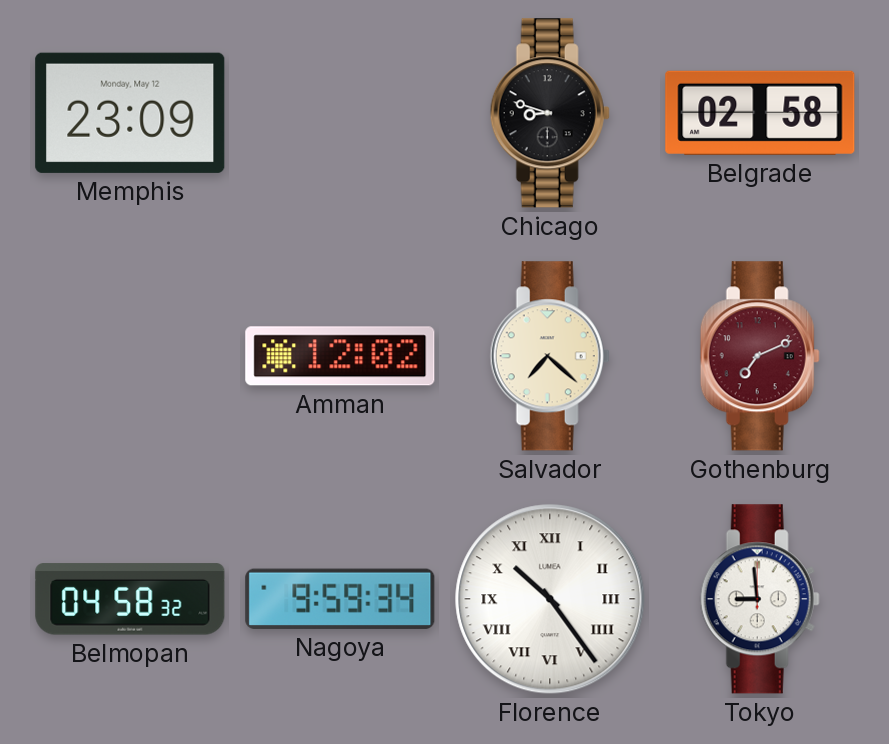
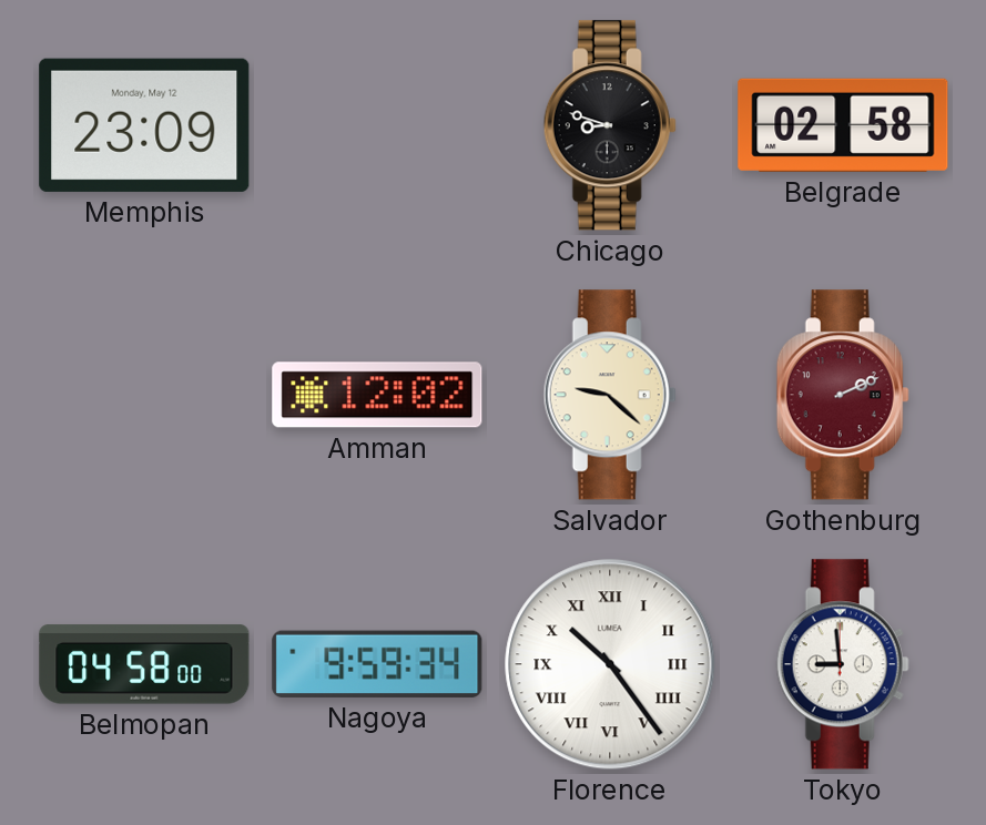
Salvador: 7:22 -> 9:22 (610, 395)
Gothenburg: 7:11 -> 2:11 (843, 395)
Belmopan: 04:58:32 -> 04:58:00 (144, 664)
